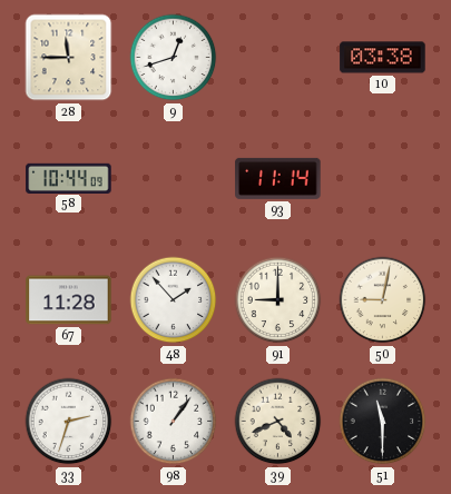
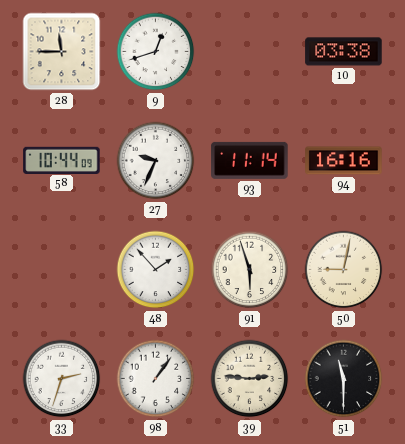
27: none -> 9:34 (156, 161)
94: none -> 16:16 (344, 161)
67: 11:28 -> none (69, 300)
91: 9:00 -> 5:57 (250, 270)
39: 4:41 -> 2:46 (250, 379)
